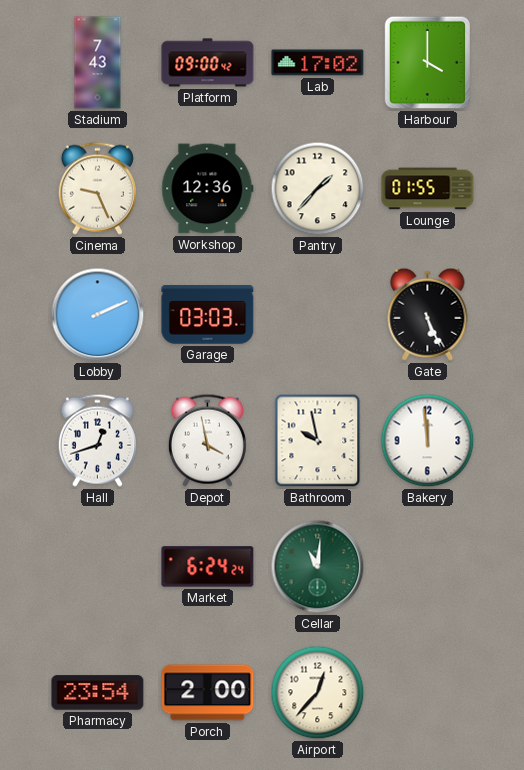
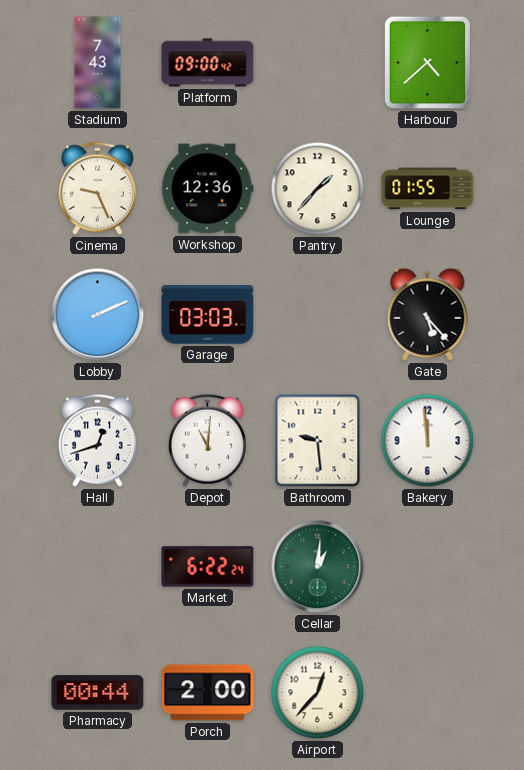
Lab: 17:02 -> none (318, 63)
Harbour: 4:00 -> 4:38 (427, 63)
Gate: 5:26 -> 5:23 (428, 314)
Depot: 3:58 -> 11:01 (207, 440)
Bathroom: 9:58 -> 9:29 (318, 441)
Market: 6:24 -> 6:22 (208, 567)
Cellar: 11:01 -> 1:01 (318, 567)
Pharmacy: 23:54 -> 00:44 (98, 693)
